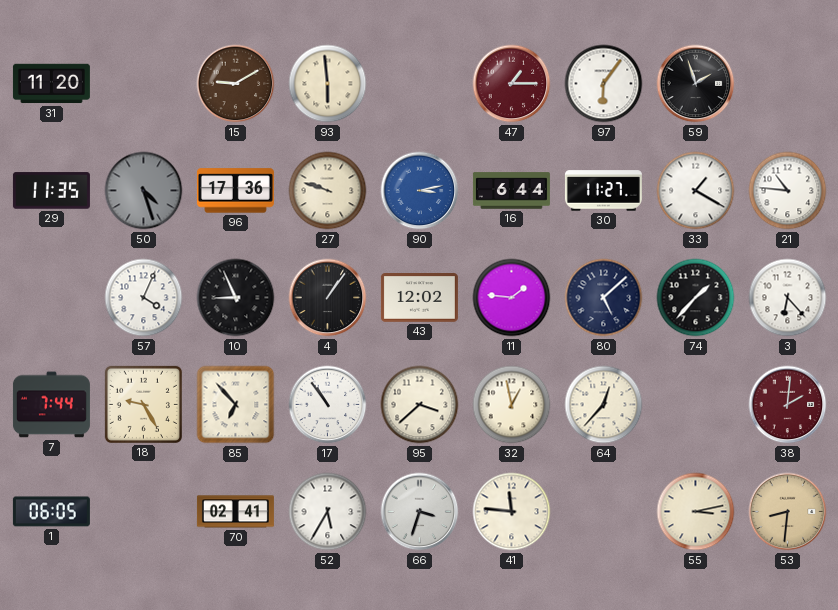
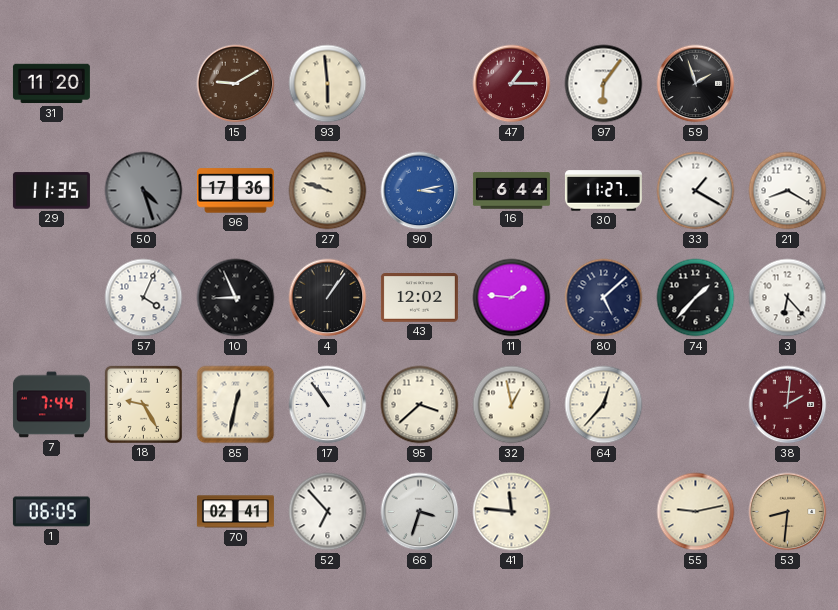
21: 10:46 -> 8:20 (788, 191)
85: 6:53 -> 12:32 (236, 405)
52: 5:35 -> 6:53 (328, 512)
55: 3:13 -> 9:13 (696, 512)
